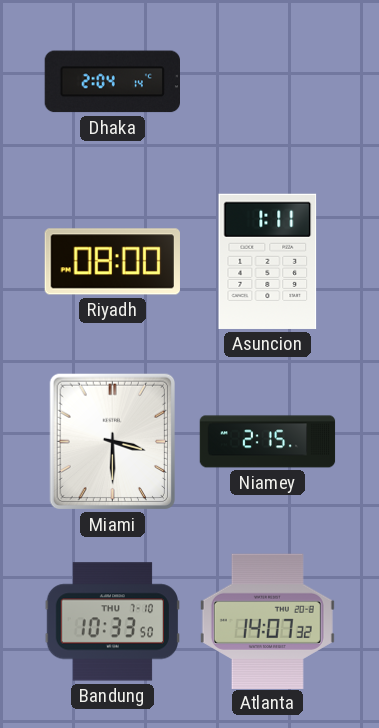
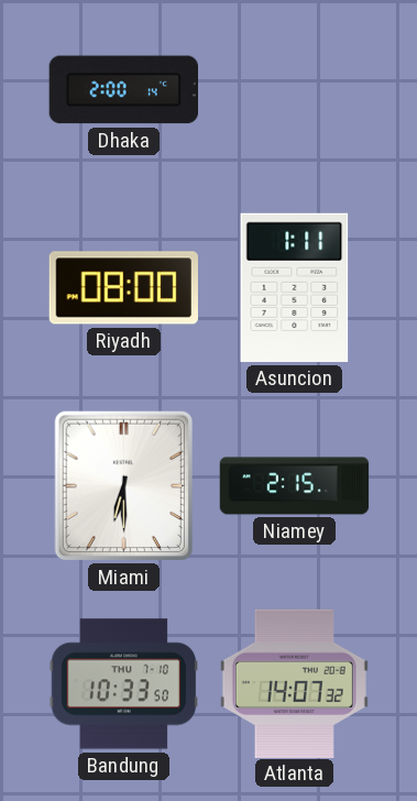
Dhaka: 2:04 -> 2:00 (123, 90)
Miami: 3:30 -> 6:30 (123, 486)
